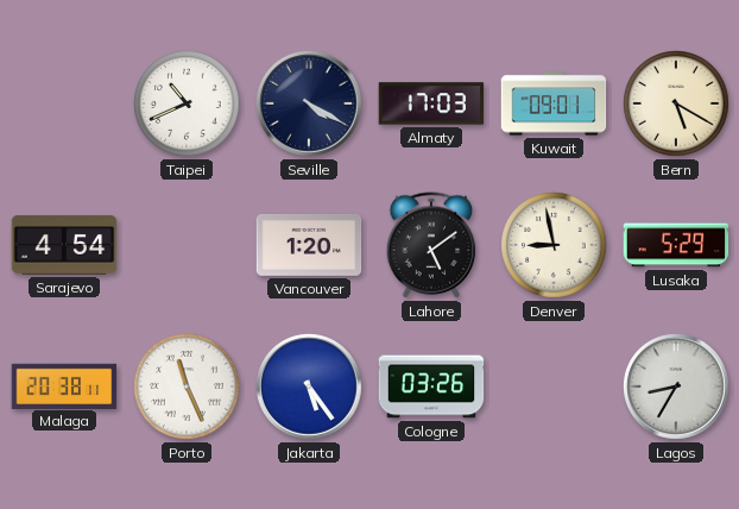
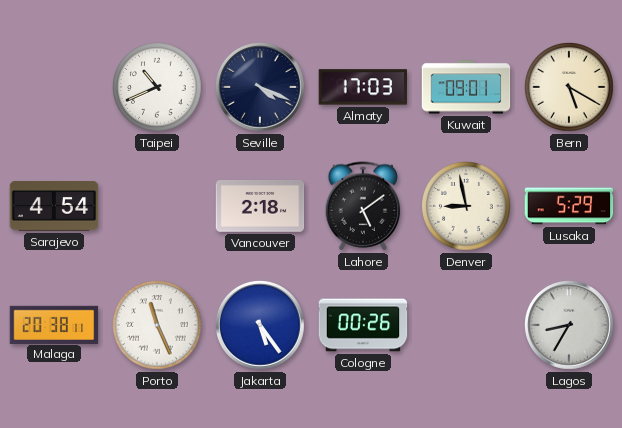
Seville: 4:20 -> 4:19 (261, 88)
Vancouver: 1:20 -> 2:18 (260, 207)
Cologne: 03:26 -> 00:26 (363, 325)
